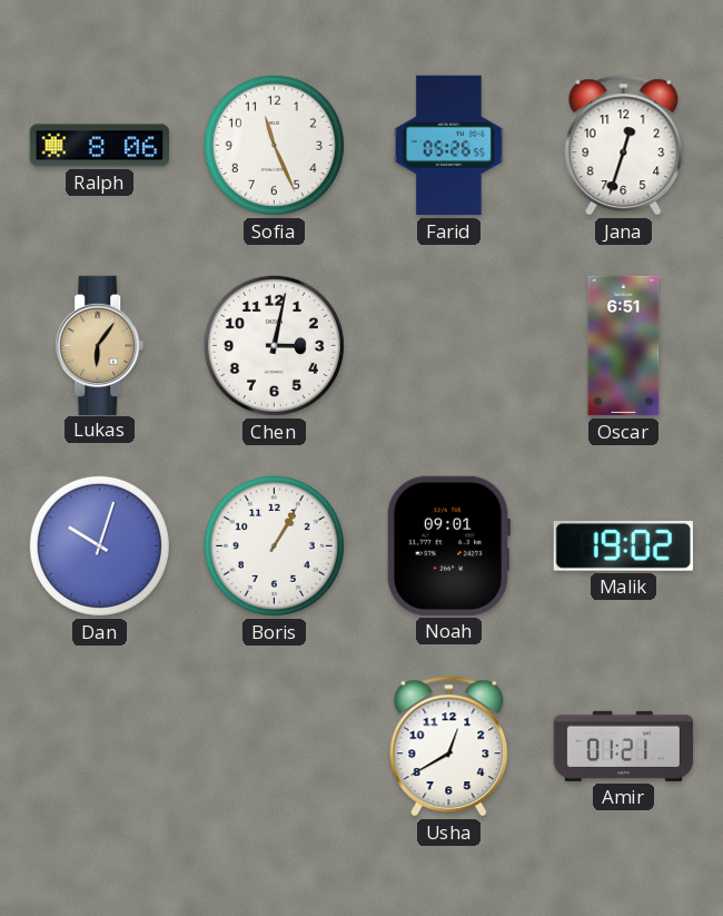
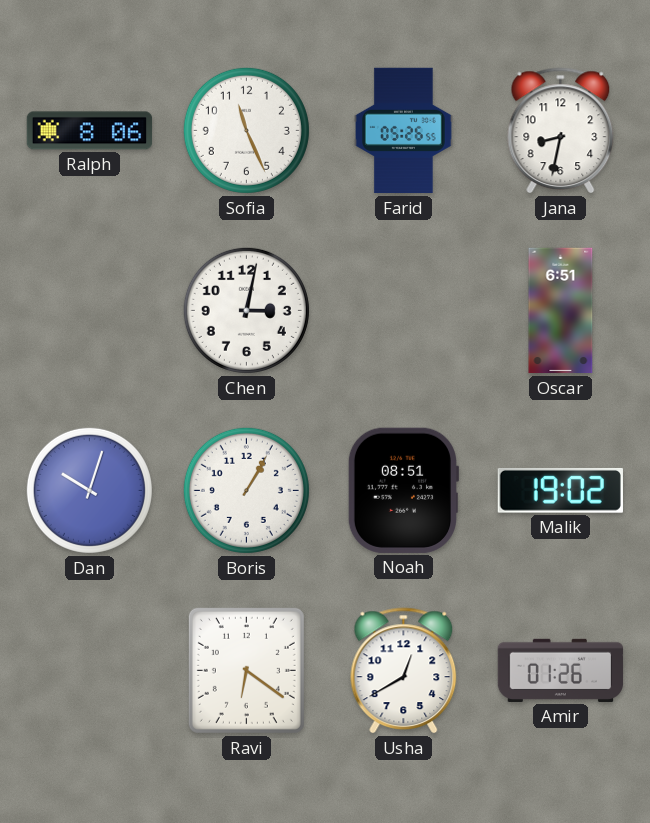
Jana: 12:33 -> 8:32 (561, 131)
Lukas: 6:06 -> none (100, 345)
Noah: 09:01 -> 08:51 (402, 490)
Ravi: none -> 6:21 (246, 670)
Amir: 01:21 -> 01:26 (561, 670)
